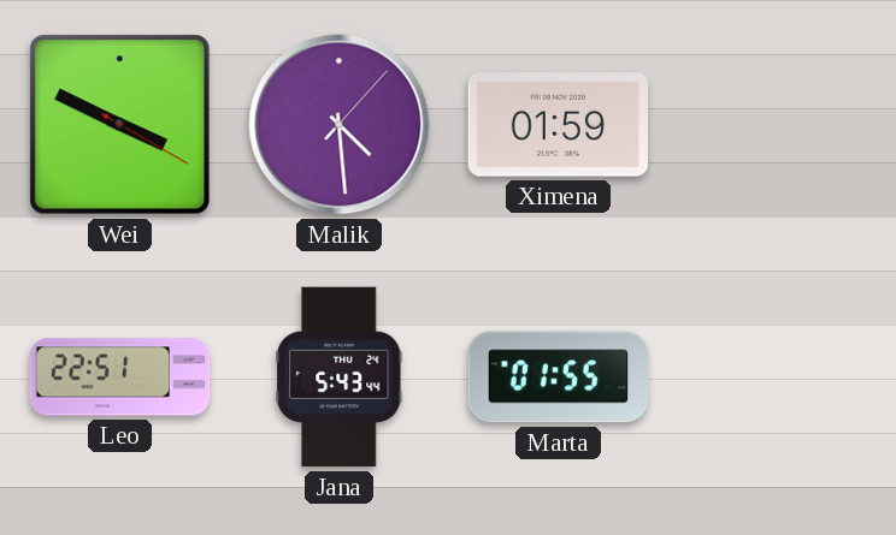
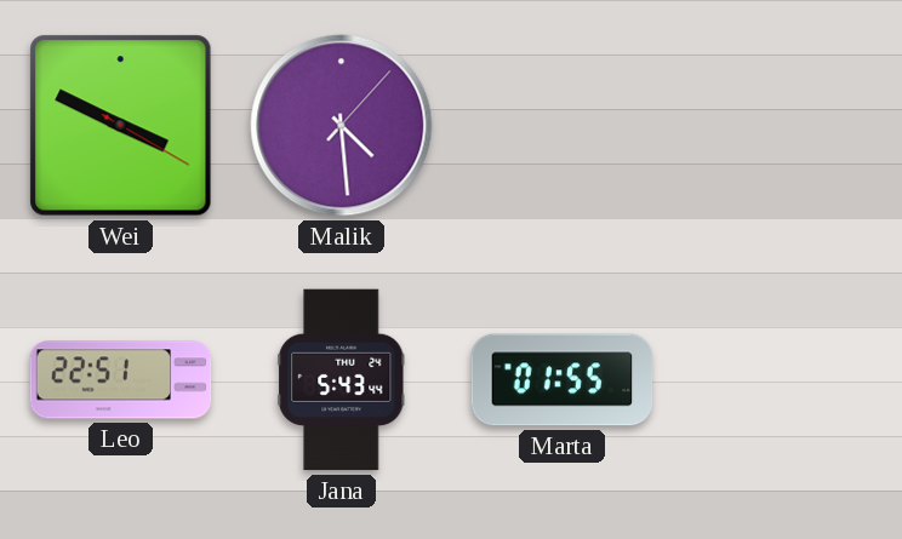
Ximena: 01:59 -> none (559, 125)
